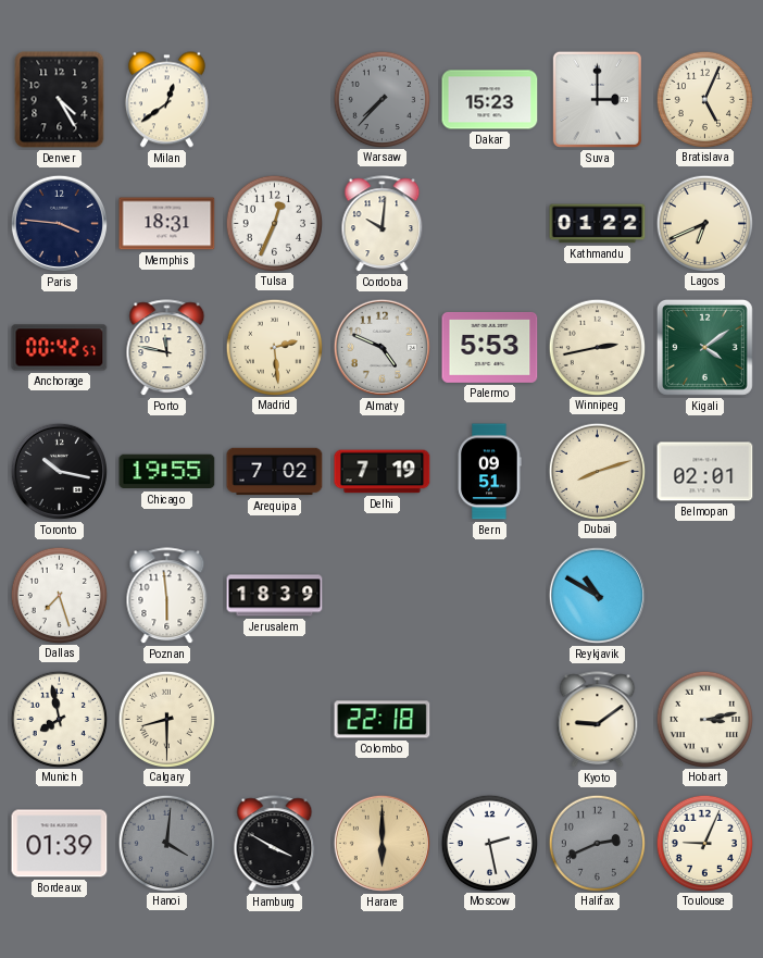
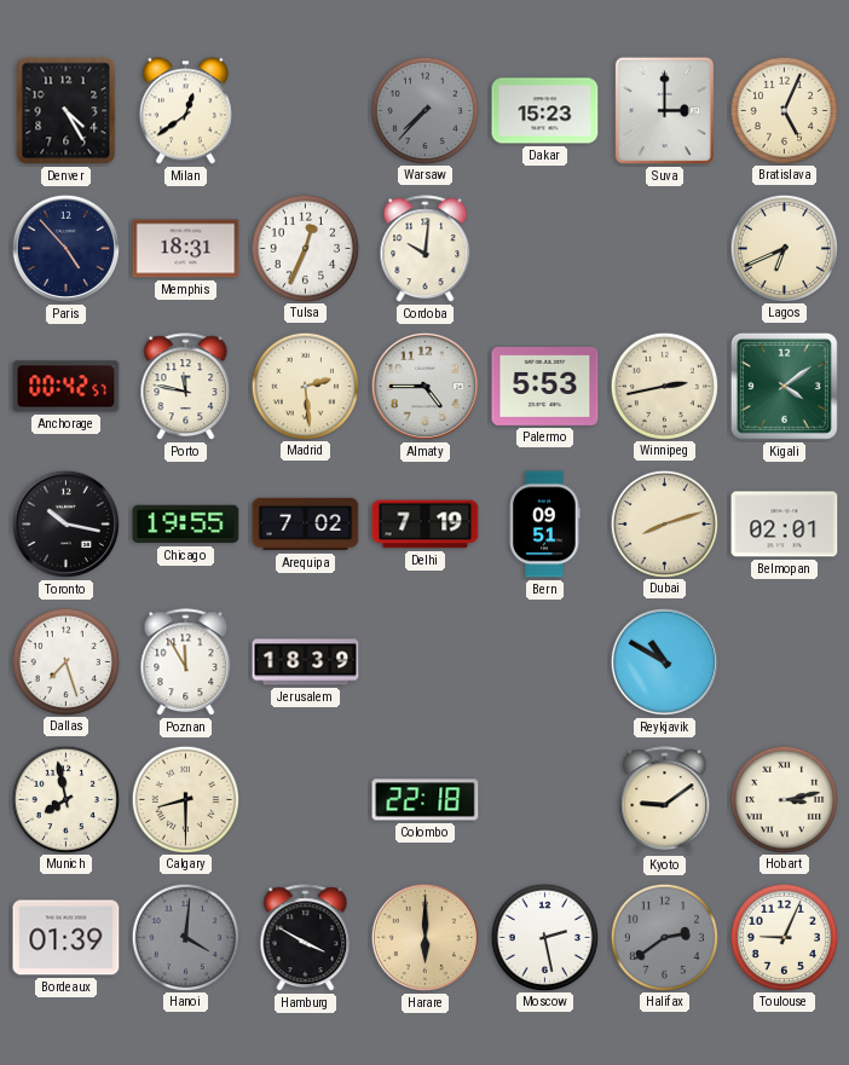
Paris: 3:46 -> 4:53 (65, 248)
Kathmandu: 01:22 -> none (598, 224)
Almaty: 4:49 -> 4:45 (424, 386)
Poznan: 5:59 -> 11:55 (186, 662)
Halifax: 2:41 -> 2:39 (664, 937)
